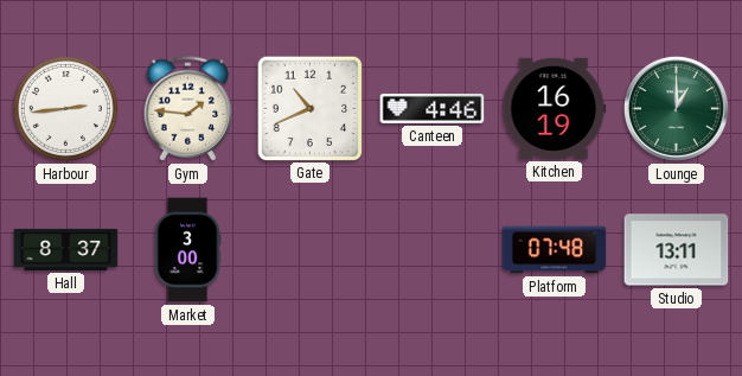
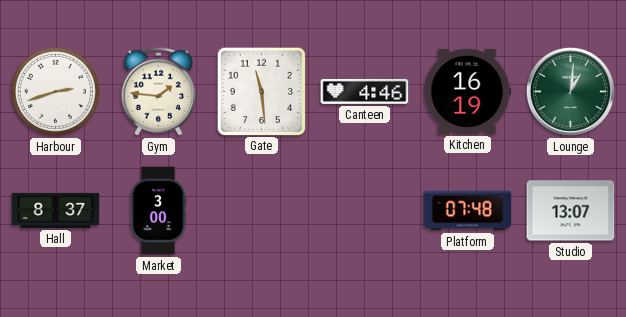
Harbour: 2:44 -> 2:42 (55, 91)
Gate: 10:41 -> 11:29 (261, 91)
Lounge: 1:00 -> 1:01 (570, 91)
Studio: 13:11 -> 13:07 (571, 211)
